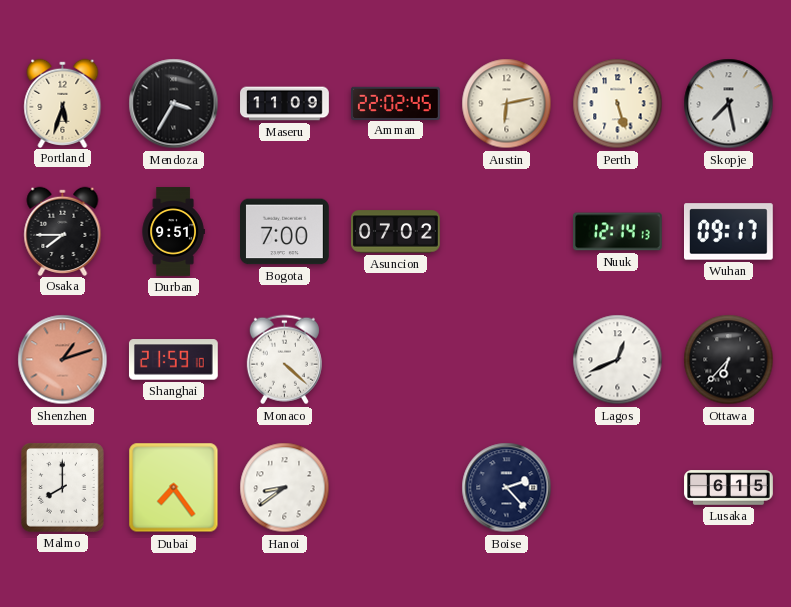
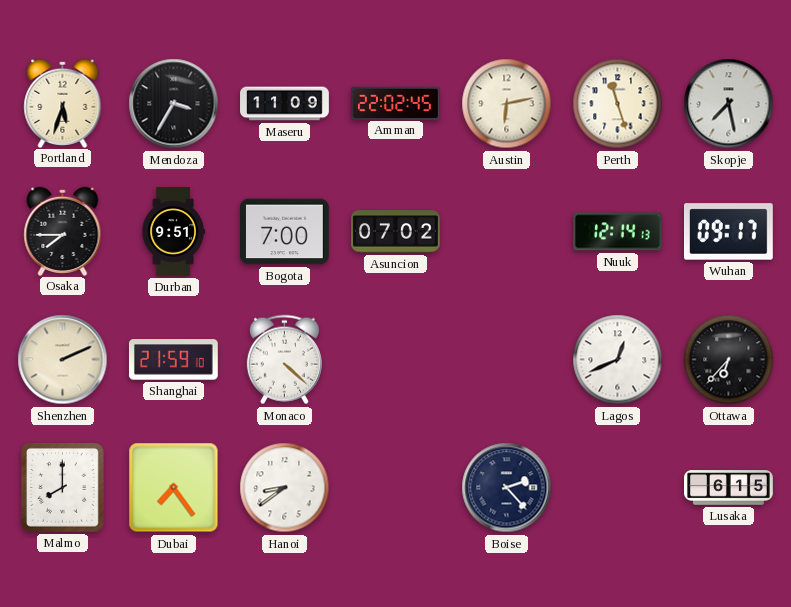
Perth: 5:27 -> 11:27 (618, 104)
Shenzhen: 1:12 -> 2:11 (63, 360)
Shenzhen dial: salmon -> cream (63, 360)
